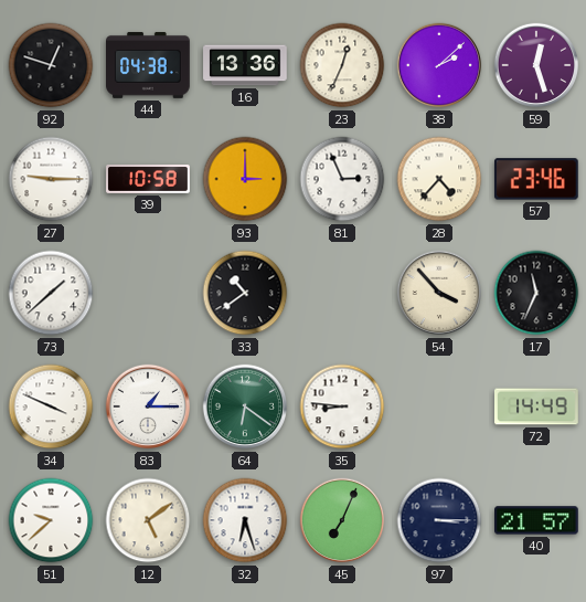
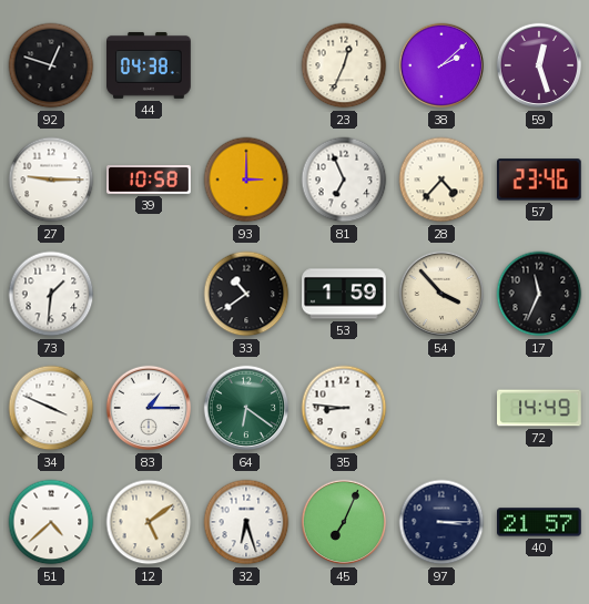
16: 13:36 -> none (245, 65)
81: 2:56 -> 6:56 (344, 180)
73: 1:38 -> 1:31 (51, 294)
53: none -> 1:59 (344, 294)
51: 9:38 -> 4:38 (51, 522)
